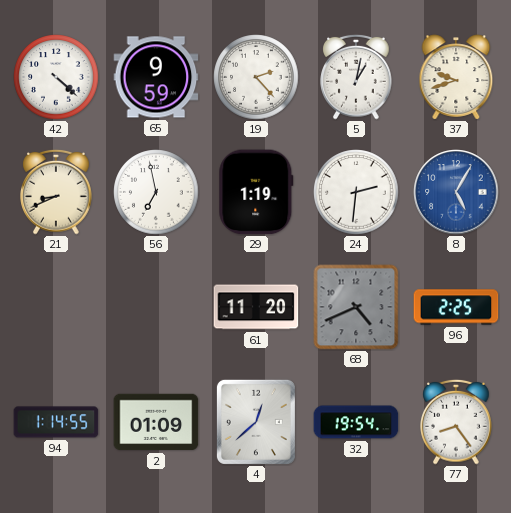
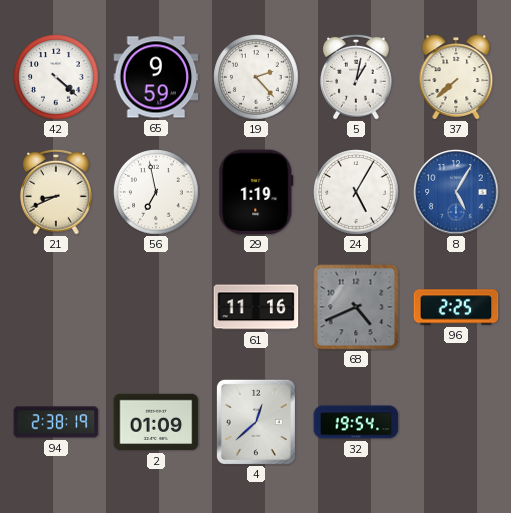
37: 9:42 -> 7:38 (456, 77)
24: 2:31 -> 5:05 (356, 192)
61: 11:20 -> 11:16 (256, 307)
94: 1:14 -> 2:38 (56, 422)
77: 8:24 -> none (456, 422)
